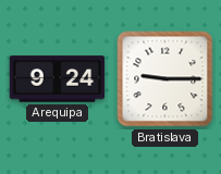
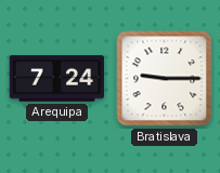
Arequipa: 9:24 -> 7:24 (57, 79)
